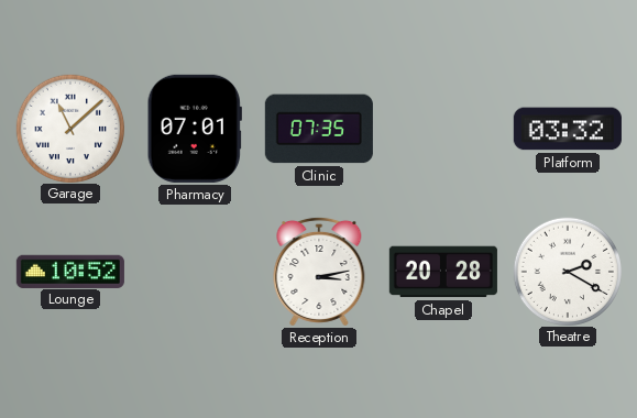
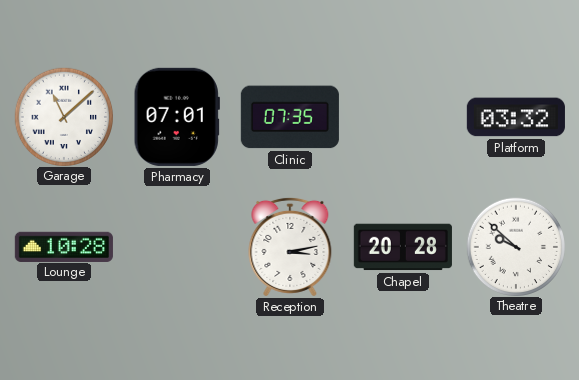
Lounge: 10:52 -> 10:28 (64, 246)
Theatre: 2:20 -> 9:52 (515, 246)
